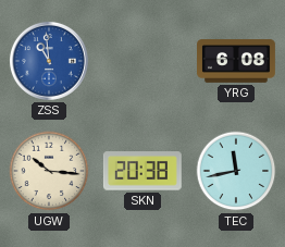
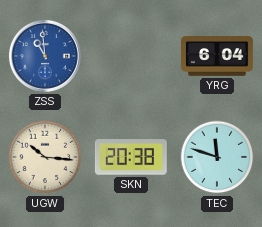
YRG: 6:08 -> 6:04 (218, 56)
TEC: 11:43 -> 11:48 (217, 157)
